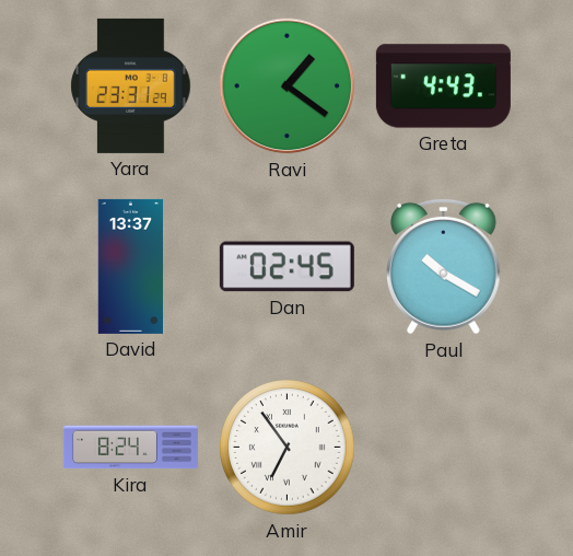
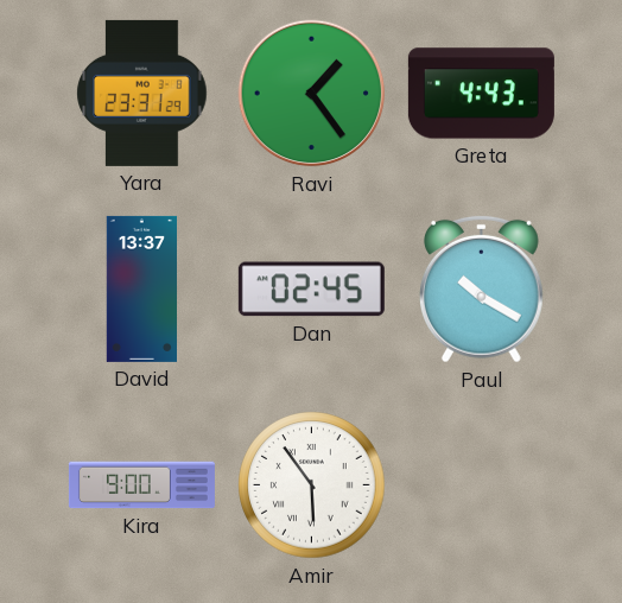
Ravi: 1:21 -> 1:24 (312, 94)
Kira: 8:24 -> 9:00 (141, 485)
Amir: 6:54 -> 5:54 (312, 485)
